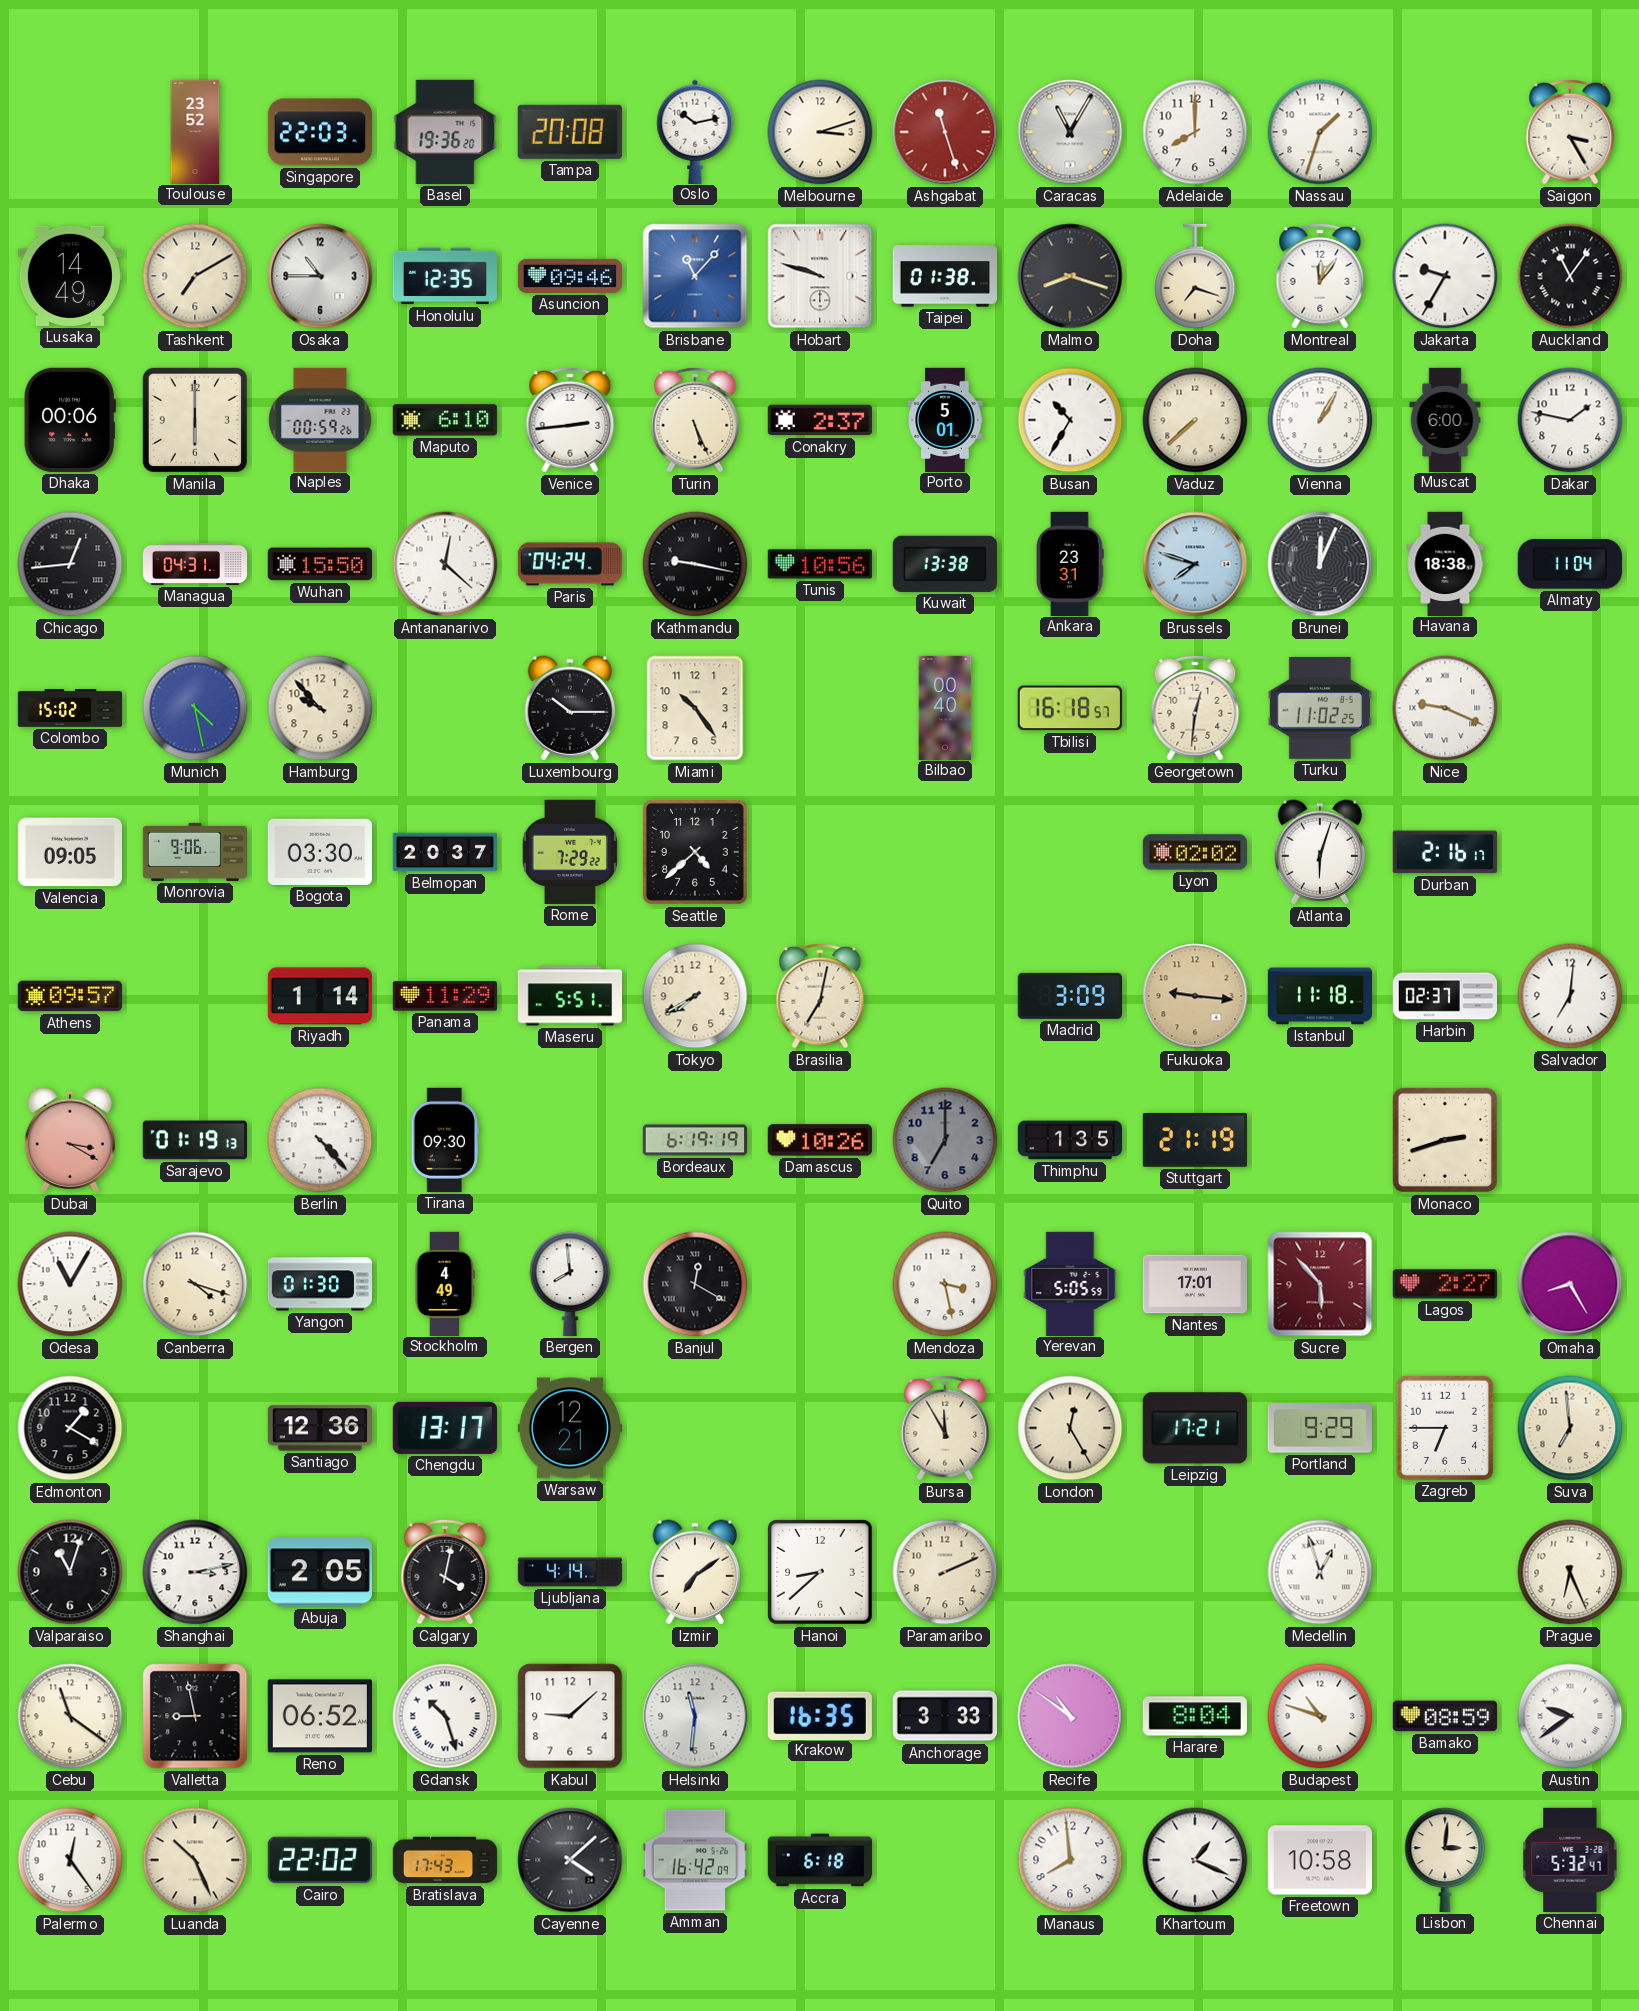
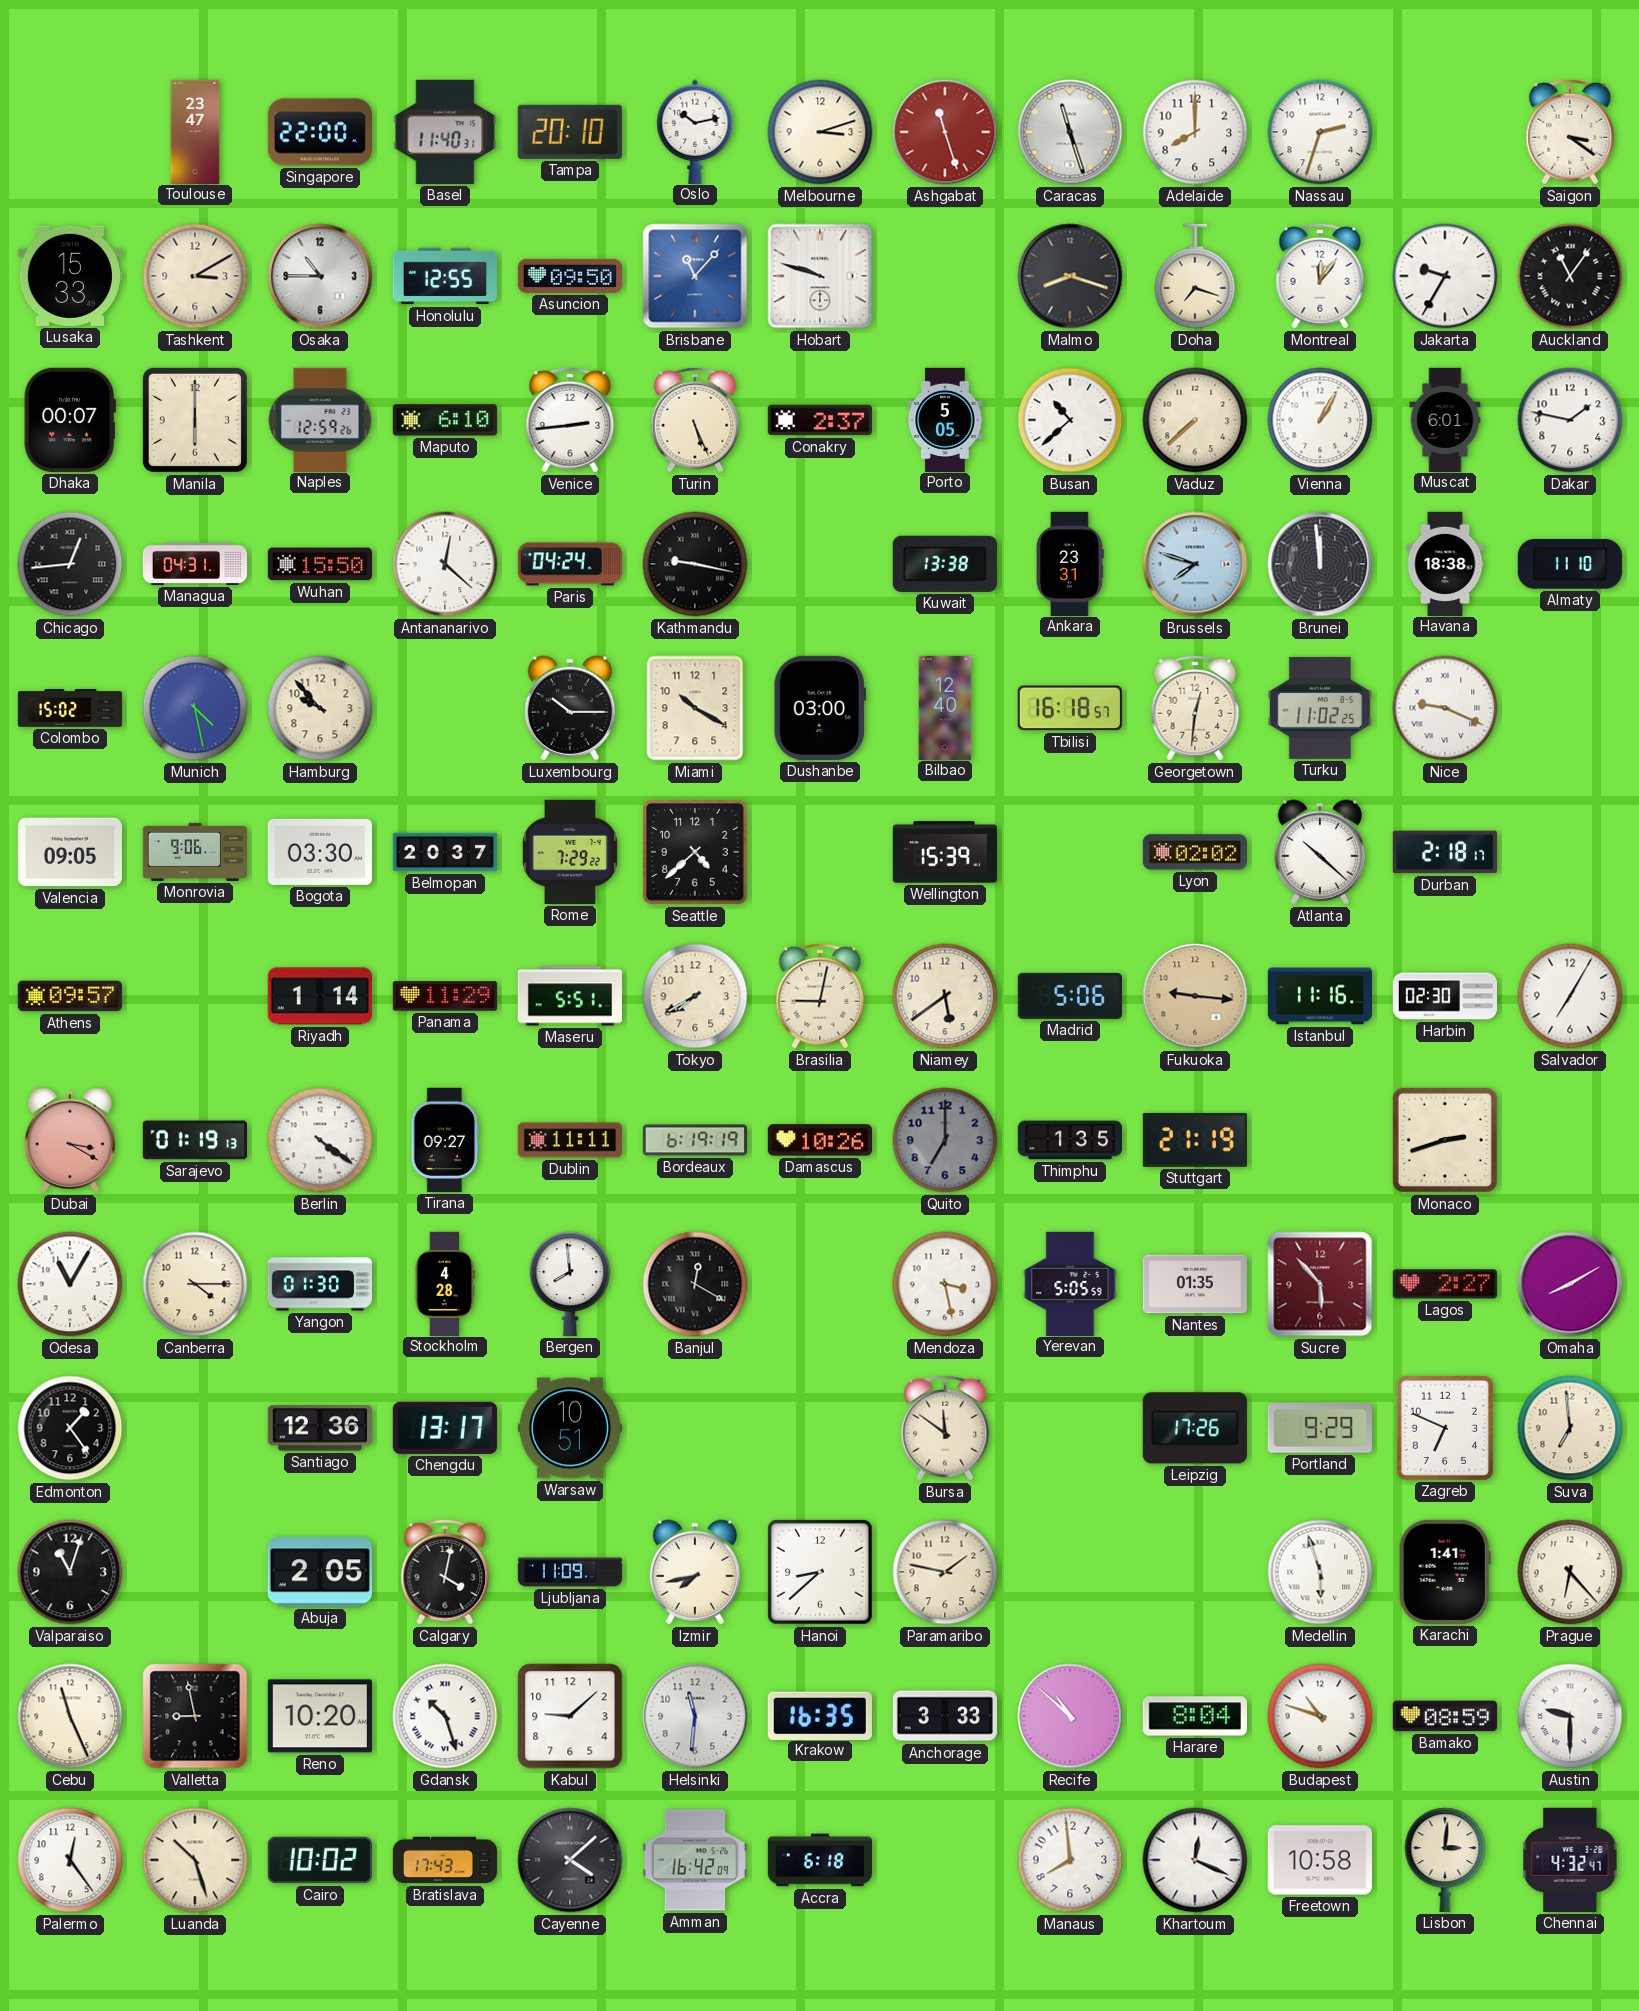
Toulouse: 23:52 -> 23:47 (195, 131)
Singapore: 22:03 -> 22:00 (319, 132)
Basel: 19:36 -> 11:40 (445, 132)
Tampa: 20:08 -> 20:10 (570, 132)
Caracas: 11:05 -> 11:27 (1070, 132)
Nassau: 1:33 -> 2:33 (1320, 132)
Saigon: 3:25 -> 3:21 (1570, 132)
Lusaka: 14:49 -> 15:33 (70, 276)
Tashkent: 7:10 -> 3:10 (195, 276)
Honolulu: 12:35 -> 12:55 (445, 276)
Asuncion: 09:46 -> 09:50 (570, 276)
Taipei: 01:38 -> none (944, 276)
Dhaka: 00:06 -> 00:07 (70, 420)
Naples: 00:59 -> 12:59 (320, 419)
Porto: 5:01 -> 5:05 (945, 419)
Busan: 10:35 -> 10:38 (1070, 420)
Muscat: 6:00 -> 6:01 (1445, 419)
Tunis: 10:56 -> none (820, 564)
Brunei: 12:04 -> 11:59 (1320, 564)
Almaty: 11:04 -> 11:10 (1570, 565)
Miami: 10:24 -> 10:20 (695, 708)
Dushanbe: none -> 03:00 (820, 708)
Bilbao: 00:40 -> 12:40 (945, 707)
Wellington: none -> 15:39 (945, 852)
Atlanta: 6:03 -> 10:22 (1319, 852)
Durban: 2:16 -> 2:18 (1445, 852)
Brasilia: 7:02 -> 9:02 (820, 996)
Niamey: none -> 5:39 (945, 996)
Madrid: 3:09 -> 5:06 (1070, 996)
Istanbul: 11:18 -> 11:16 (1319, 996)
Harbin: 02:37 -> 02:30 (1444, 996)
Salvador: 7:01 -> 7:05 (1570, 996)
Berlin: 4:23 -> 4:21 (320, 1140)
Tirana: 09:30 -> 09:27 (445, 1140)
Dublin: none -> 11:11 (570, 1140)
Canberra: 4:18 -> 4:15 (195, 1284)
Stockholm: 4:49 -> 4:28 (444, 1283)
Nantes: 17:01 -> 01:35 (1195, 1284)
Omaha: 8:25 -> 8:10 (1570, 1284)
Edmonton: 1:20 -> 1:24 (70, 1428)
Warsaw: 12:21 -> 10:51 (569, 1428)
Bursa: 11:55 -> 11:51 (945, 1428)
London: 12:25 -> none (1070, 1428)
Leipzig: 17:21 -> 17:26 (1195, 1428)
Zagreb: 6:45 -> 6:49 (1445, 1428)
Shanghai: 3:13 -> none (195, 1572)
Ljubljana: 4:14 -> 11:09 (570, 1572)
Izmir: 7:09 -> 7:43 (694, 1572)
Paramaribo: 2:11 -> 1:47 (945, 1572)
Medellin: 12:57 -> 5:57 (1320, 1572)
Karachi: none -> 1:41 (1445, 1572)
Prague: 6:26 -> 6:23 (1570, 1572)
Cebu: 11:21 -> 11:26 (70, 1716)
Reno: 06:52 -> 10:20 (320, 1716)
Recife: 10:51 -> 10:52 (1070, 1716)
Austin: 9:39 -> 9:30 (1570, 1716)
Luanda: 10:26 -> 10:27 (195, 1860)
Cairo: 22:02 -> 10:02 (320, 1860)
Khartoum: 1:19 -> 12:19 (1195, 1860)
Chennai: 5:32 -> 4:32 (1570, 1860)
